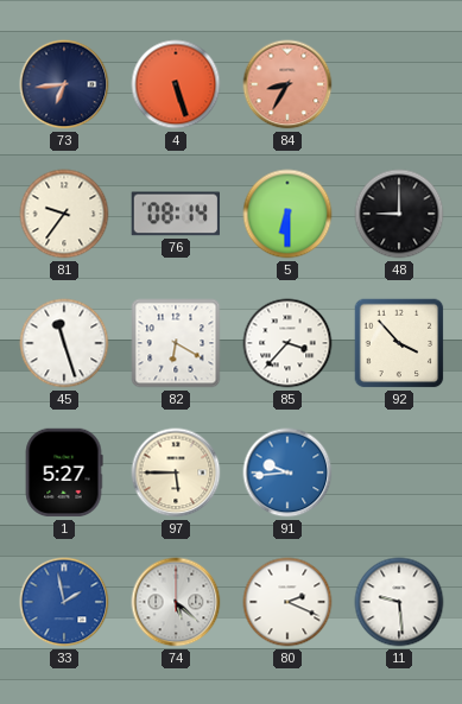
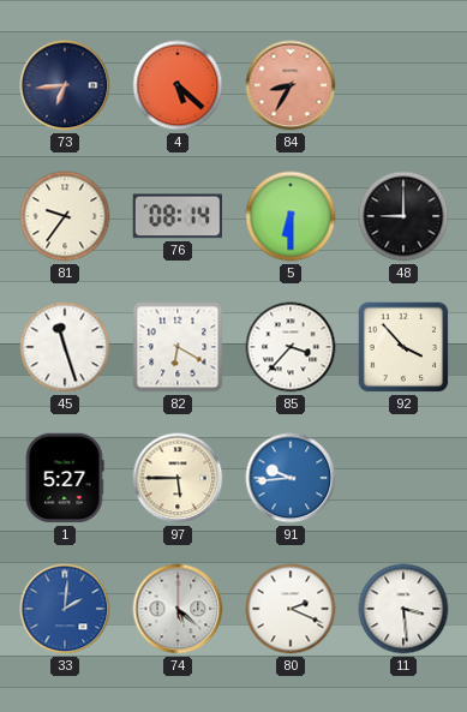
4: 5:27 -> 5:22 (178, 85)
33: 1:58 -> 2:01 (65, 609)
11: 9:29 -> 3:29 (403, 609)
